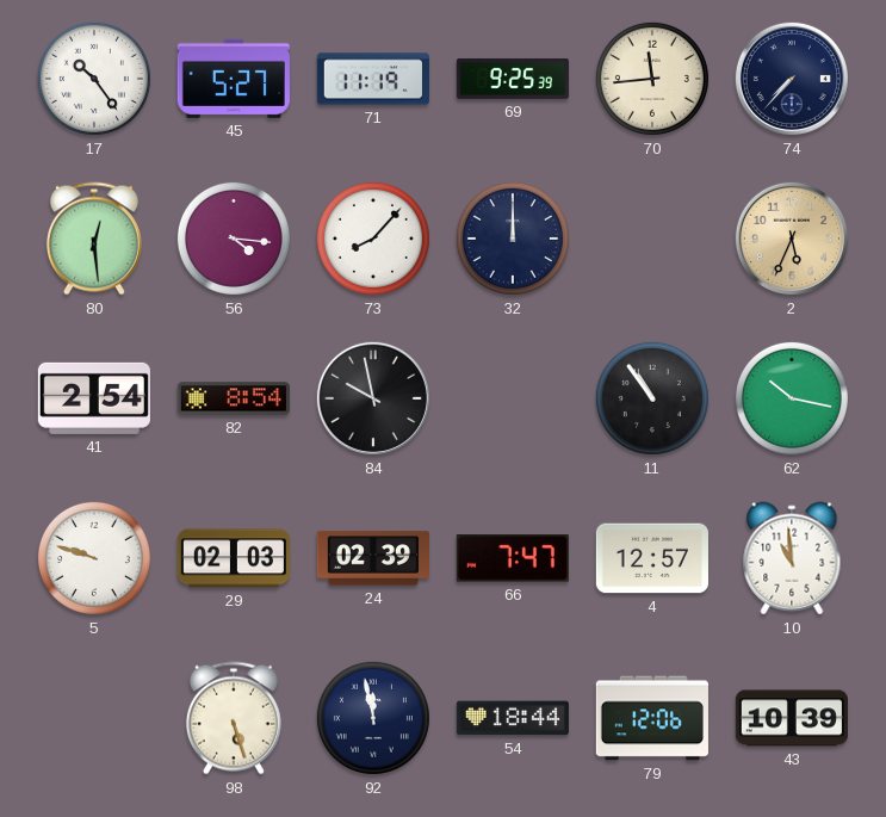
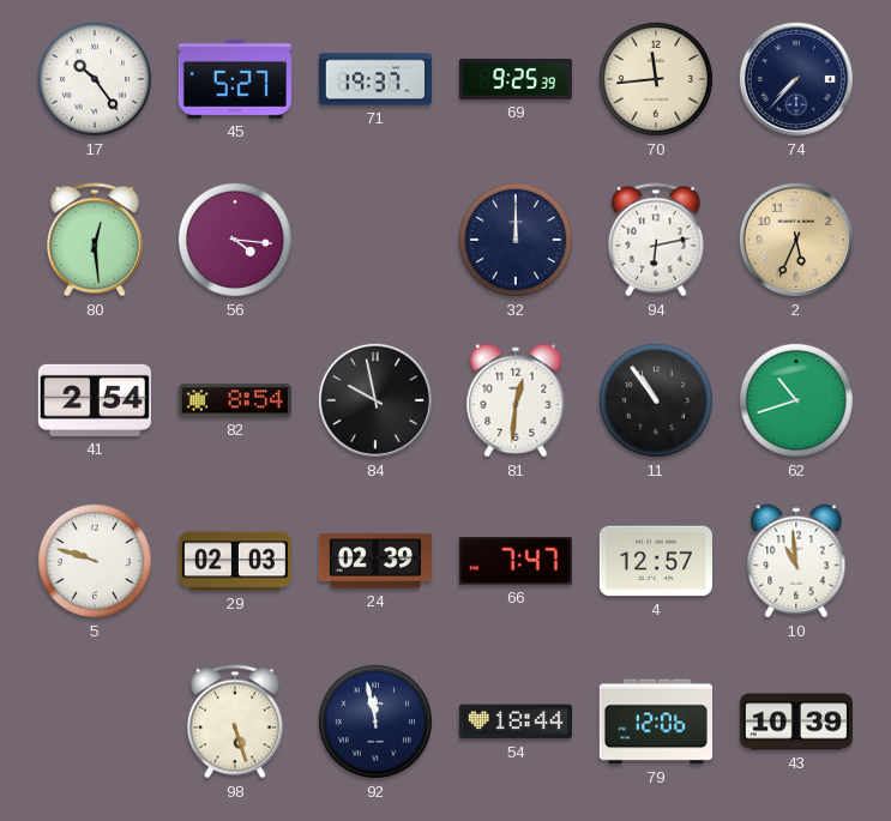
71: 11:19 -> 19:37 (375, 79)
73: 8:07 -> none (373, 239)
94: none -> 6:13 (656, 240)
81: none -> 12:31 (516, 400)
62: 10:17 -> 10:42 (796, 400)
